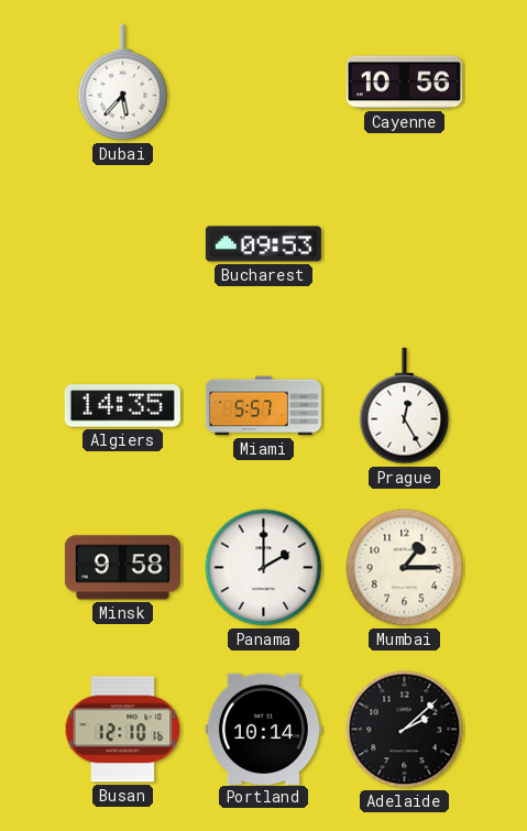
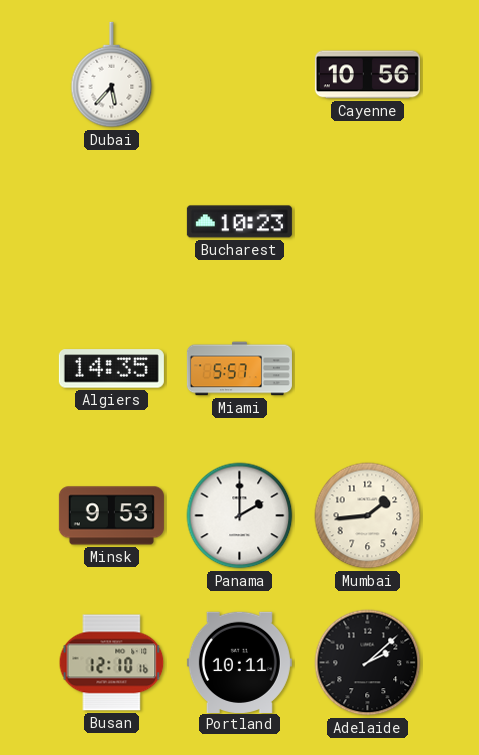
Bucharest: 09:53 -> 10:23 (239, 222)
Prague: 12:25 -> none (405, 406)
Minsk: 9:58 -> 9:53 (111, 516)
Mumbai: 1:15 -> 1:44 (368, 516)
Portland: 10:14 -> 10:11 (239, 662)
